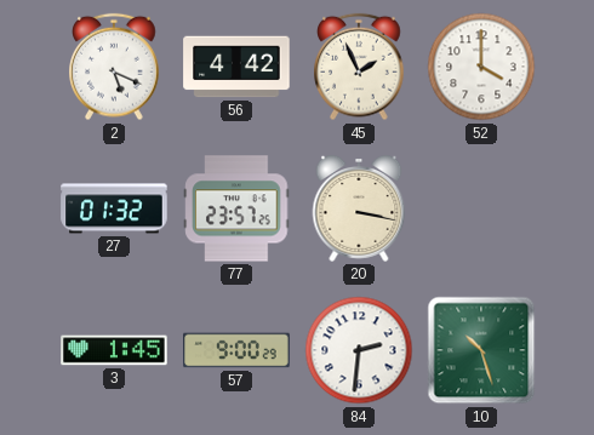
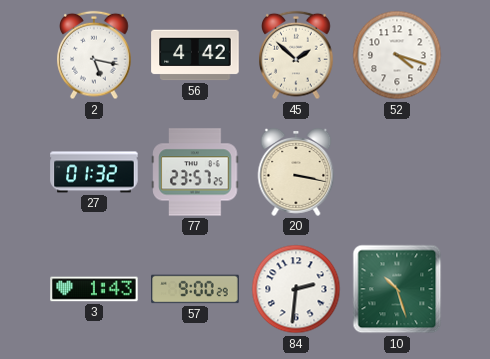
2: 5:19 -> 5:17 (95, 55)
45: 1:56 -> 1:52 (297, 55)
52: 4:00 -> 4:18 (397, 55)
3: 1:45 -> 1:43 (94, 289)
